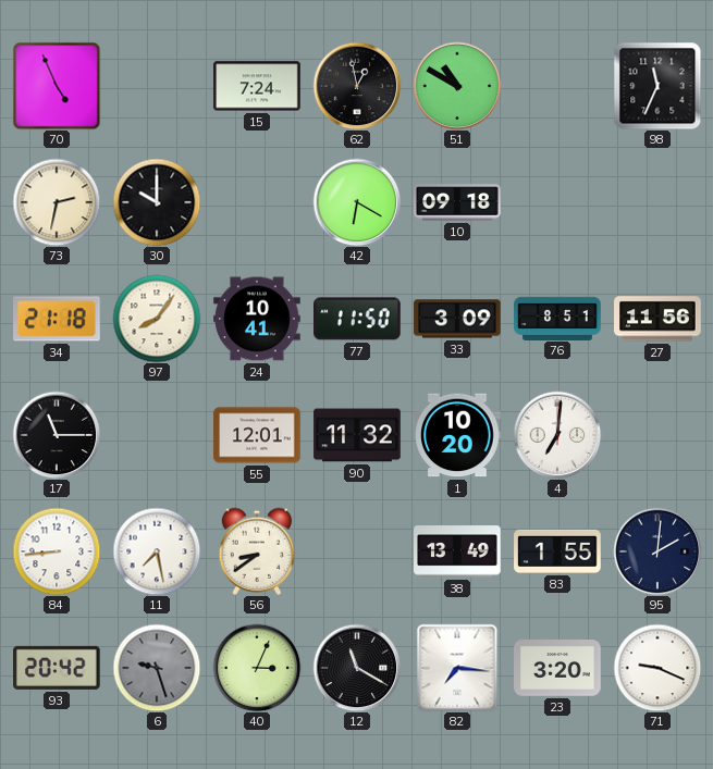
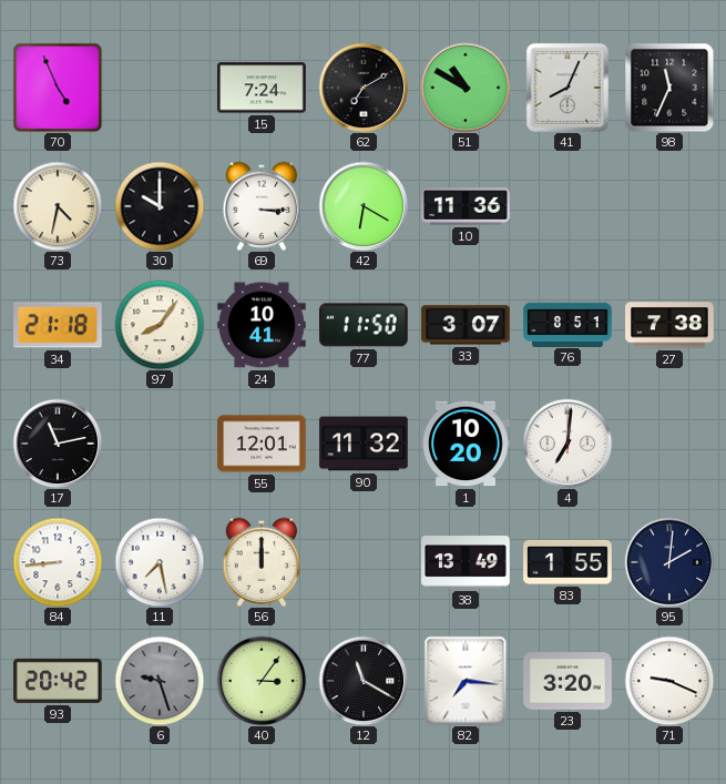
62: 12:58 -> 7:10 (364, 88)
41: none -> 8:04 (567, 88)
73: 2:32 -> 4:32 (58, 206)
69: none -> 3:15 (262, 206)
10: 09:18 -> 11:36 (466, 206)
33: 3:09 -> 3:07 (466, 325)
27: 11:56 -> 7:38 (669, 325)
17: 11:15 -> 11:13 (58, 444)
56: 8:39 -> 12:00 (262, 562)
40: 3:04 -> 3:06 (262, 681)
